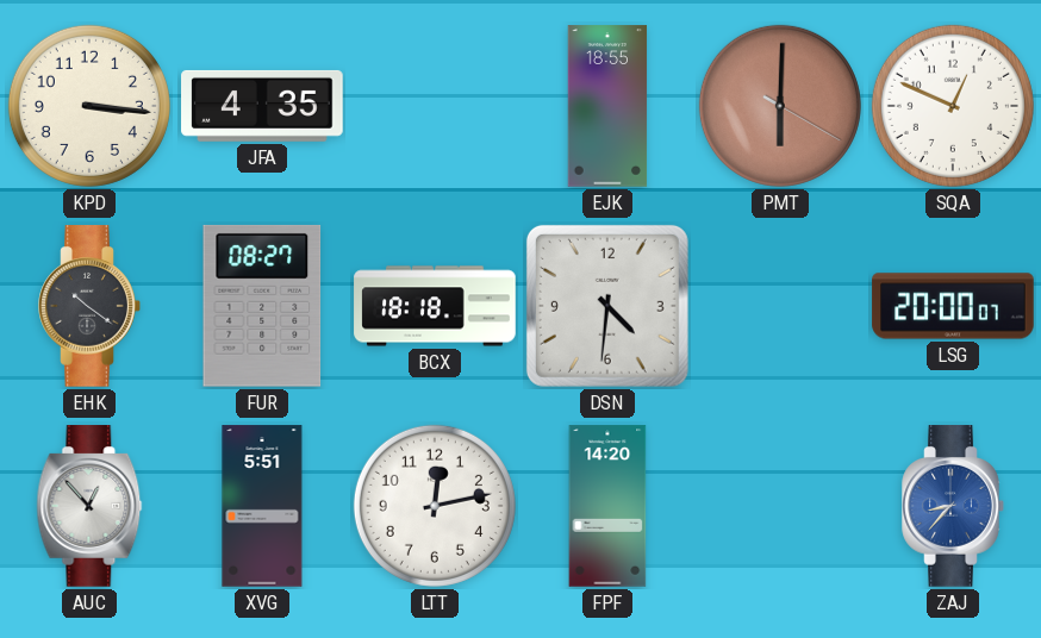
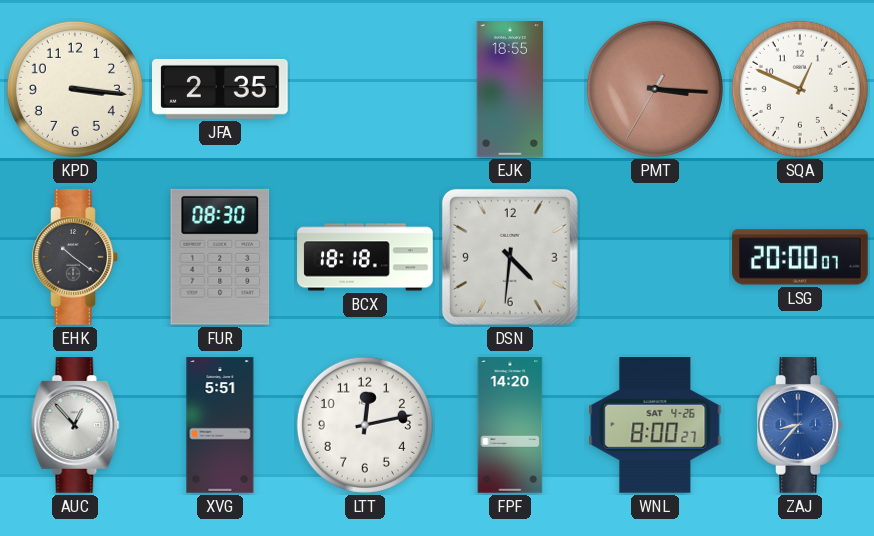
JFA: 4:35 -> 2:35 (220, 89)
PMT: 6:00 -> 3:15 (655, 89)
FUR: 08:27 -> 08:30 (220, 257)
WNL: none -> 8:00 (655, 426)
